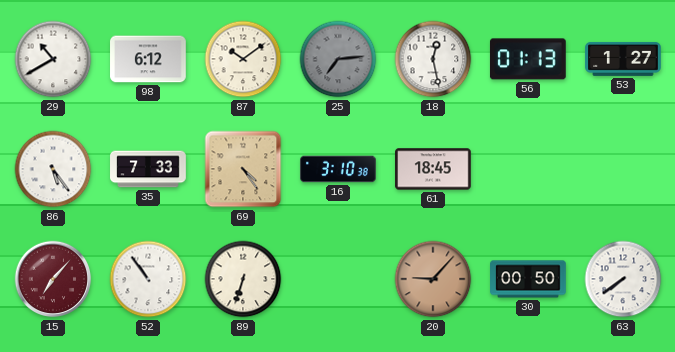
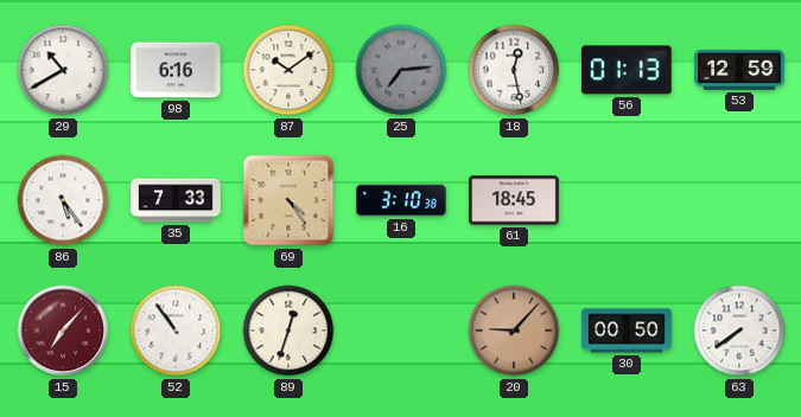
98: 6:12 -> 6:16 (176, 70)
53: 1:27 -> 12:59 (739, 70)
89: 6:33 -> 12:33 (288, 331)
